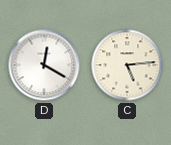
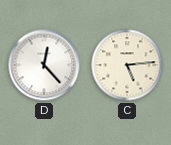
D: 12:20 -> 12:23 (44, 65)
